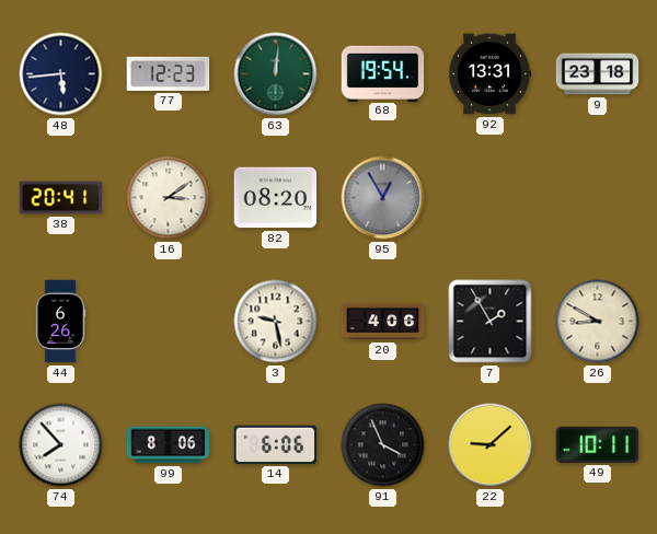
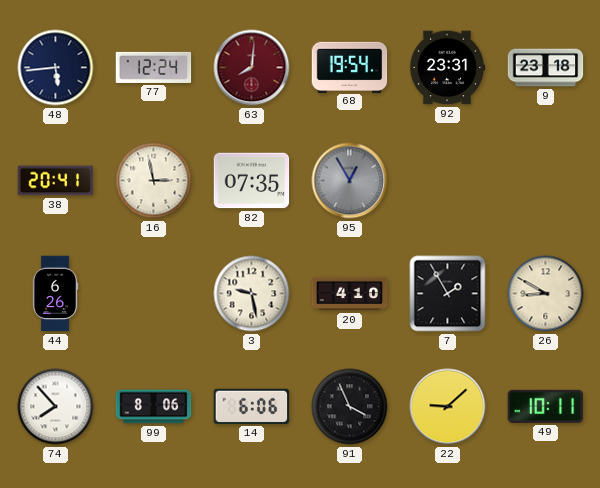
77: 12:23 -> 12:24 (154, 67)
63: 12:01 -> 8:01 (252, 68)
63 dial: green -> burgundy (252, 68)
92: 13:31 -> 23:31 (447, 68)
16: 3:09 -> 2:58 (154, 181)
82: 08:20 -> 07:35 (252, 181)
20: 4:06 -> 4:10 (350, 294)
